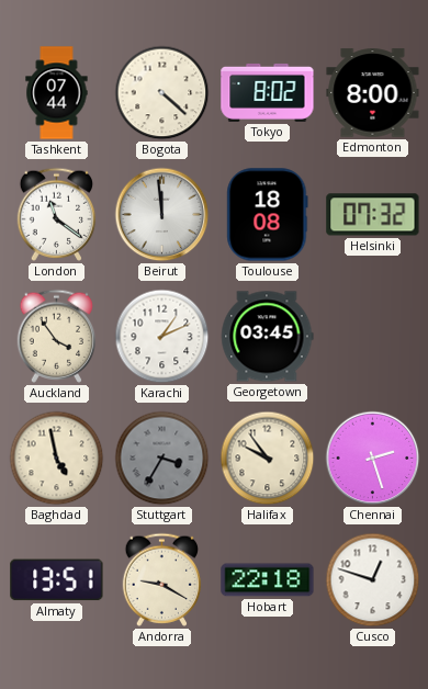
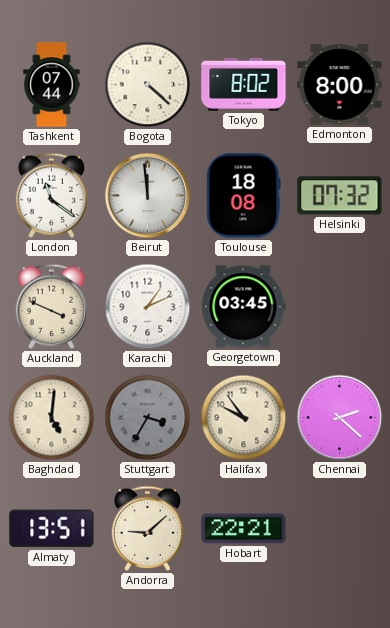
Auckland: 3:54 -> 3:49 (52, 306)
Baghdad: 4:58 -> 5:01 (52, 418)
Chennai: 2:27 -> 2:22 (340, 418)
Andorra: 9:20 -> 9:08 (148, 528)
Hobart: 22:18 -> 22:21 (244, 529)
Cusco: 12:48 -> none (373, 580)
